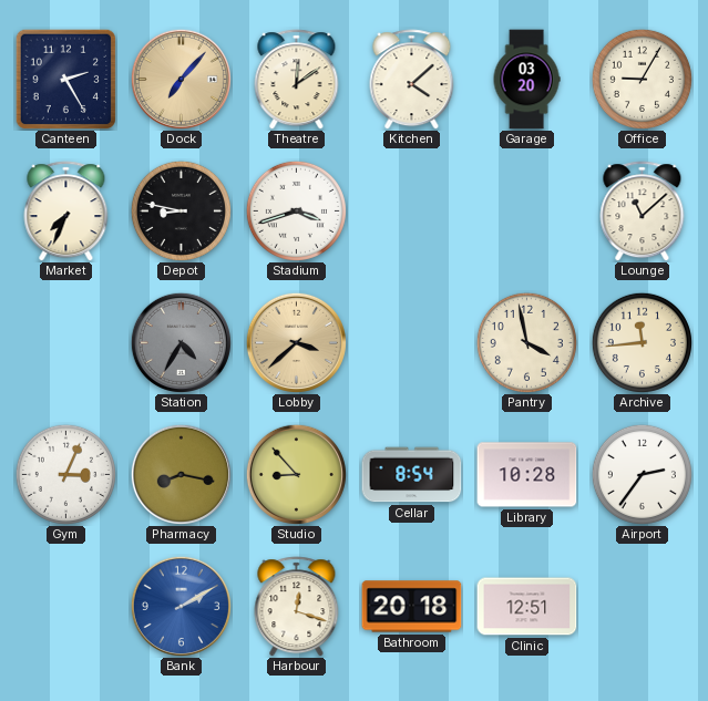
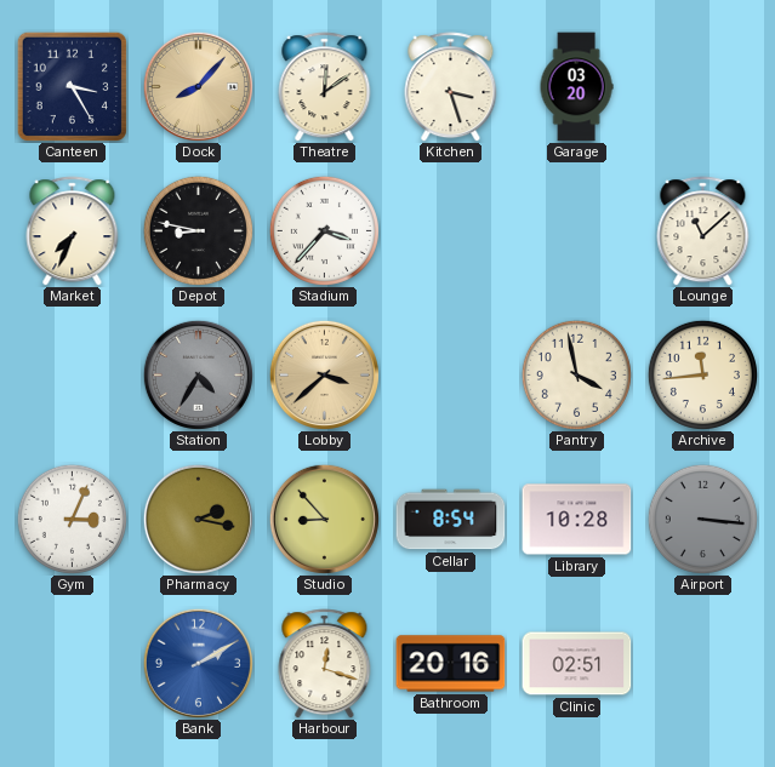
Canteen: 2:25 -> 3:25 (72, 86)
Dock: 7:07 -> 8:07 (198, 86)
Kitchen: 4:08 -> 3:27 (451, 87)
Office: 9:05 -> none (642, 79)
Stadium: 3:42 -> 3:37 (324, 230)
Pharmacy: 8:17 -> 2:17 (198, 519)
Airport: 2:36 -> 3:16 (702, 519)
Airport dial: white -> grey (702, 519)
Bathroom: 20:18 -> 20:16 (451, 664)
Clinic: 12:51 -> 02:51 (577, 664)
